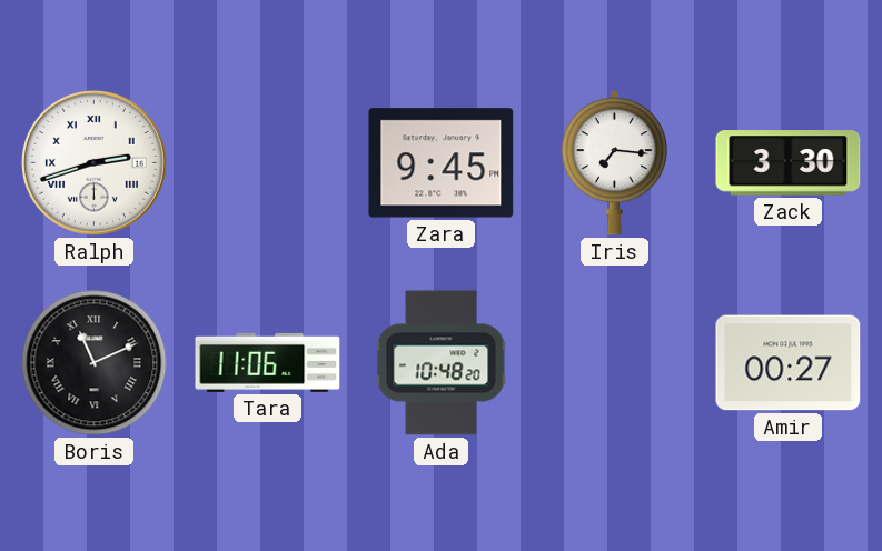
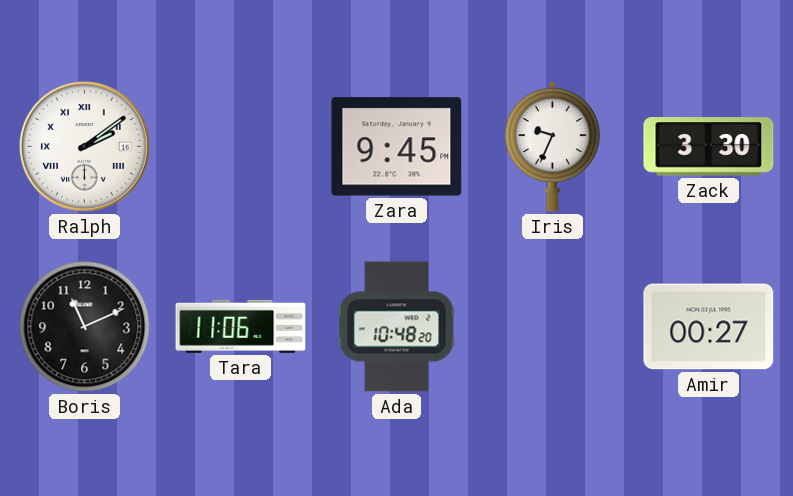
Ralph: 2:42 -> 2:09 (84, 146)
Iris: 7:16 -> 9:34 (552, 146)
Boris numerals: Roman -> Arabic (85, 327)
